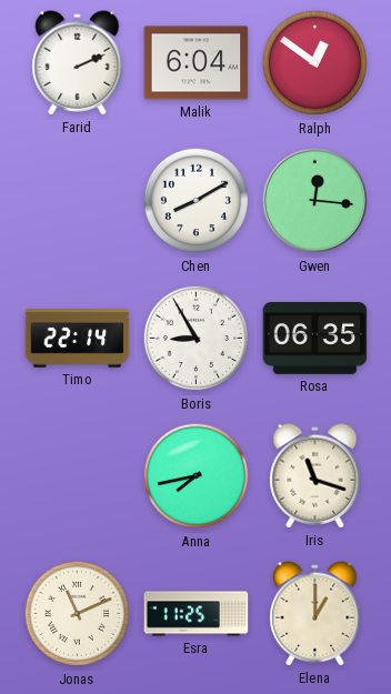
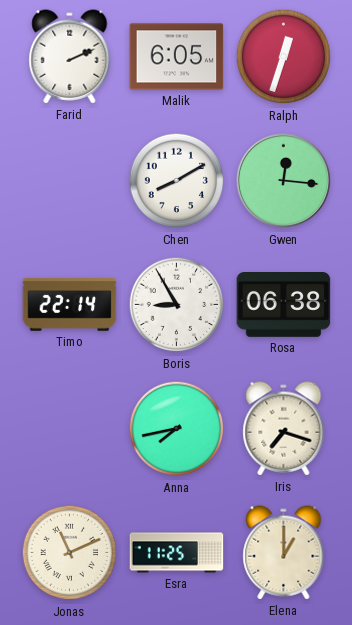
Malik: 6:04 -> 6:05 (177, 57)
Ralph: 12:51 -> 12:33 (284, 57)
Rosa: 06:35 -> 06:38 (284, 305)
Iris: 11:18 -> 7:18 (284, 429)
